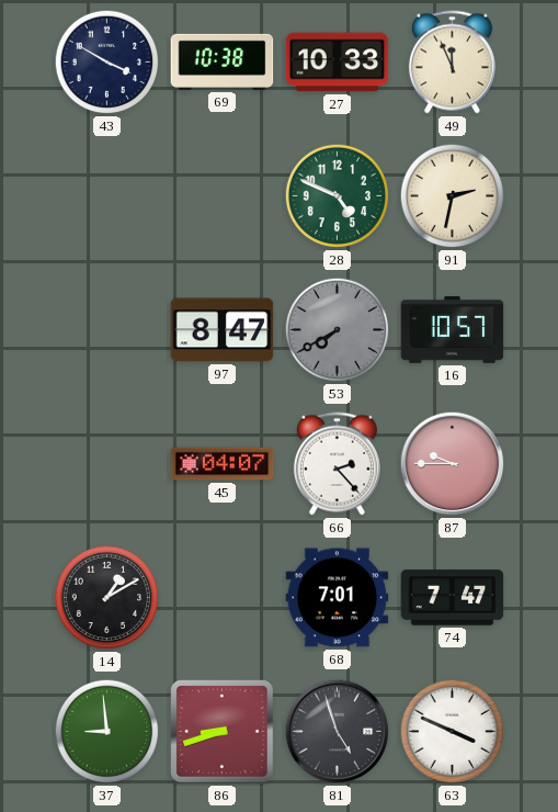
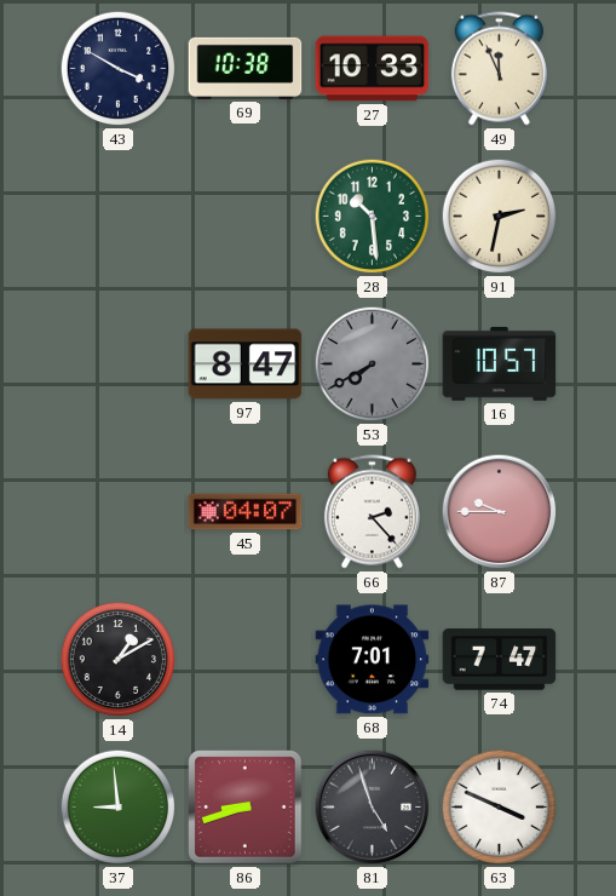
28: 4:49 -> 10:29 (373, 217)
